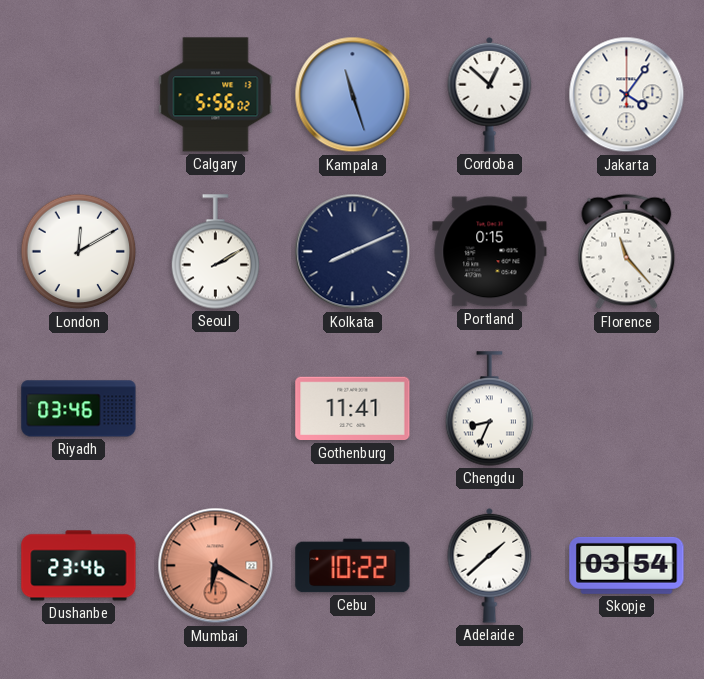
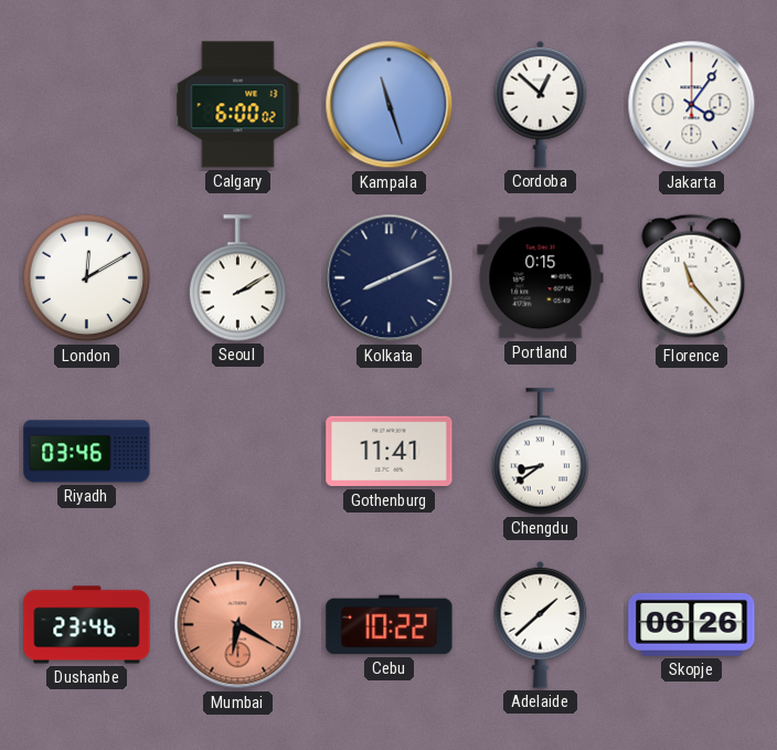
Calgary: 5:56 -> 6:00 (238, 105)
Chengdu: 8:34 -> 8:39 (541, 452)
Skopje: 03:54 -> 06:26 (692, 624)
